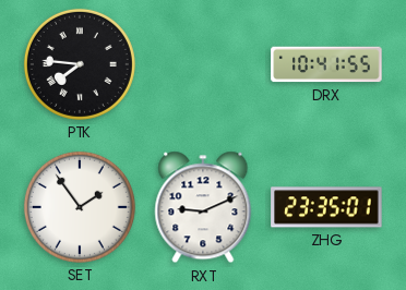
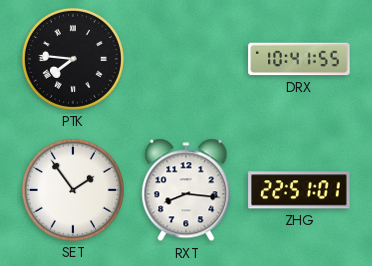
RXT: 9:11 -> 8:16 (186, 190)
ZHG: 23:35 -> 22:51 (299, 190)
